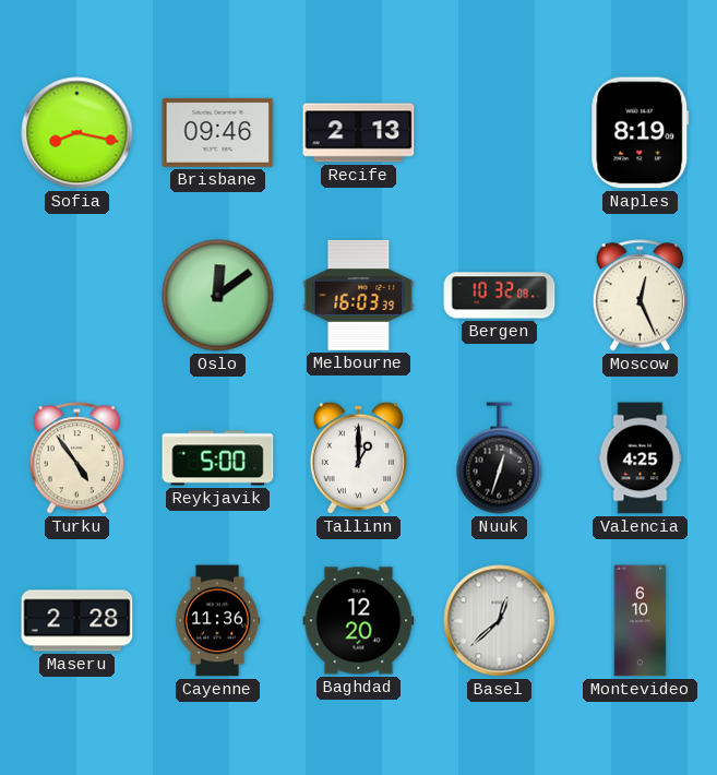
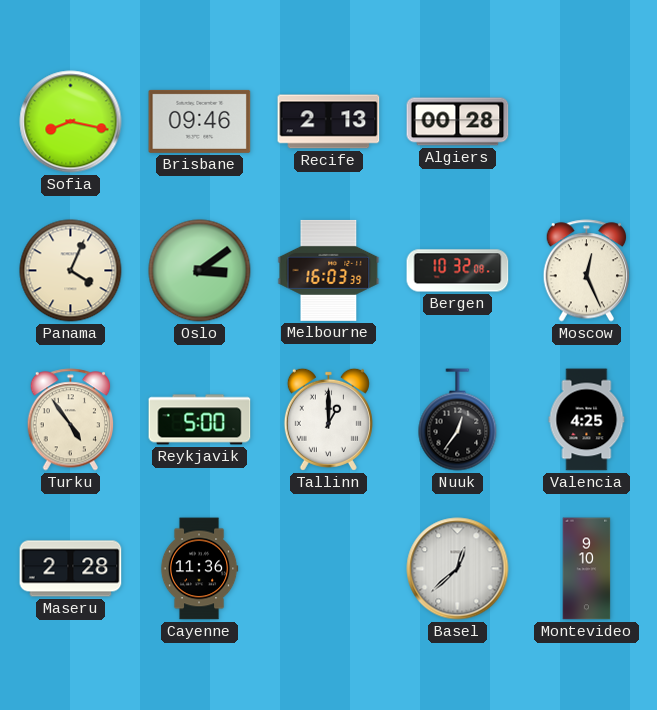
Algiers: none -> 00:28 (458, 122)
Naples: 8:19 -> none (641, 133)
Panama: none -> 4:04 (71, 271)
Oslo: 12:09 -> 3:09 (200, 271)
Nuuk: 12:33 -> 12:36 (458, 420)
Baghdad: 12:20 -> none (359, 621)
Montevideo: 6:10 -> 9:10 (587, 569)
